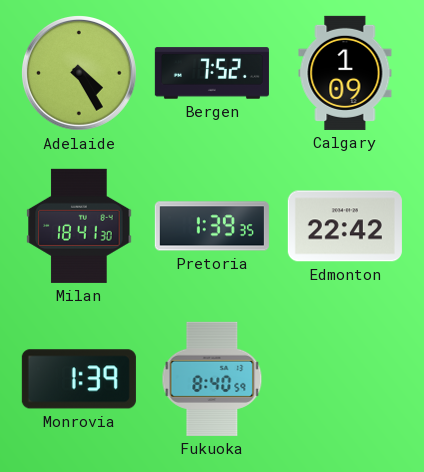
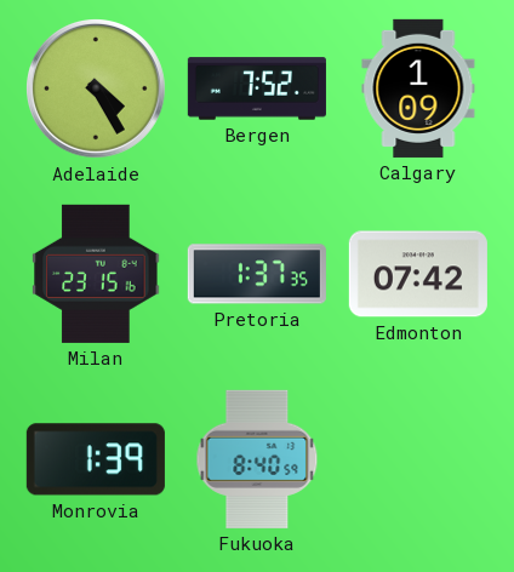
Milan: 18:41 -> 23:15 (96, 274)
Pretoria: 1:39 -> 1:37 (257, 274)
Edmonton: 22:42 -> 07:42 (418, 274)
